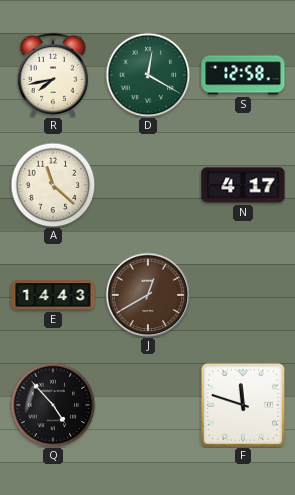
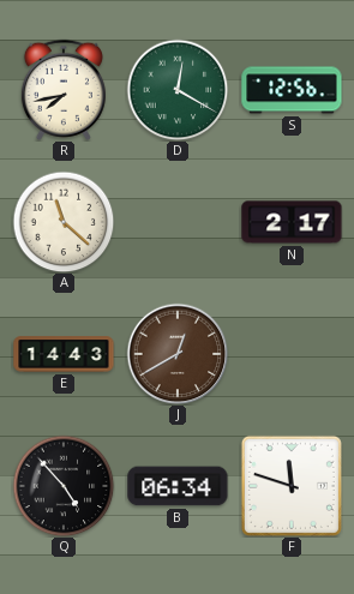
S: 12:58 -> 12:56 (292, 90)
N: 4:17 -> 2:17 (292, 222)
B: none -> 06:34 (178, 486)
